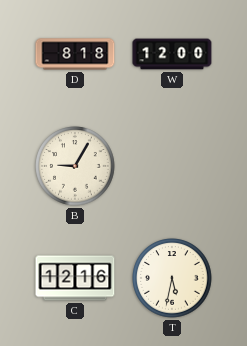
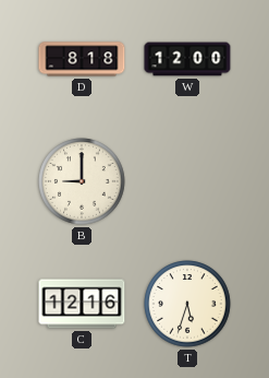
B: 9:05 -> 9:00 (82, 181)
T: 5:32 -> 5:33 (187, 304)
